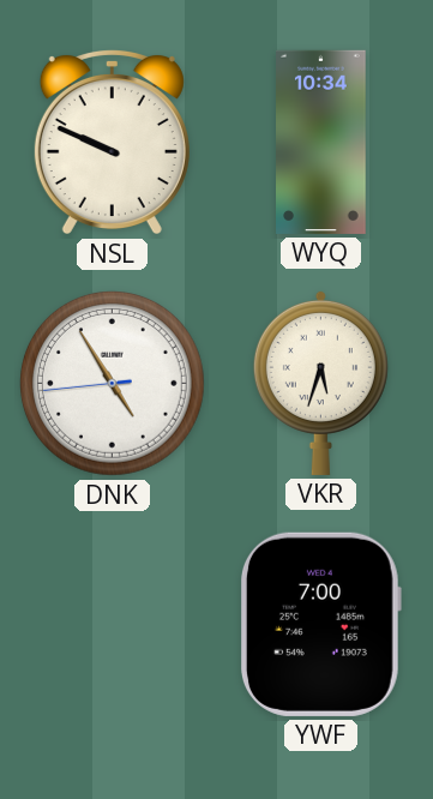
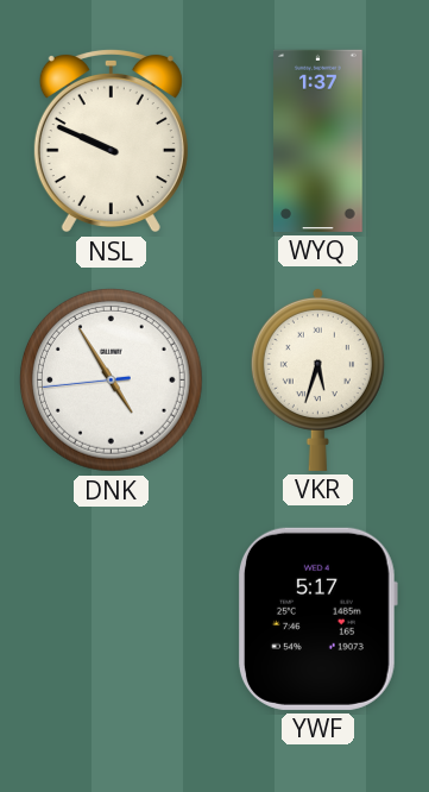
WYQ: 10:34 -> 1:37 (318, 140)
YWF: 7:00 -> 5:17 (318, 618)
